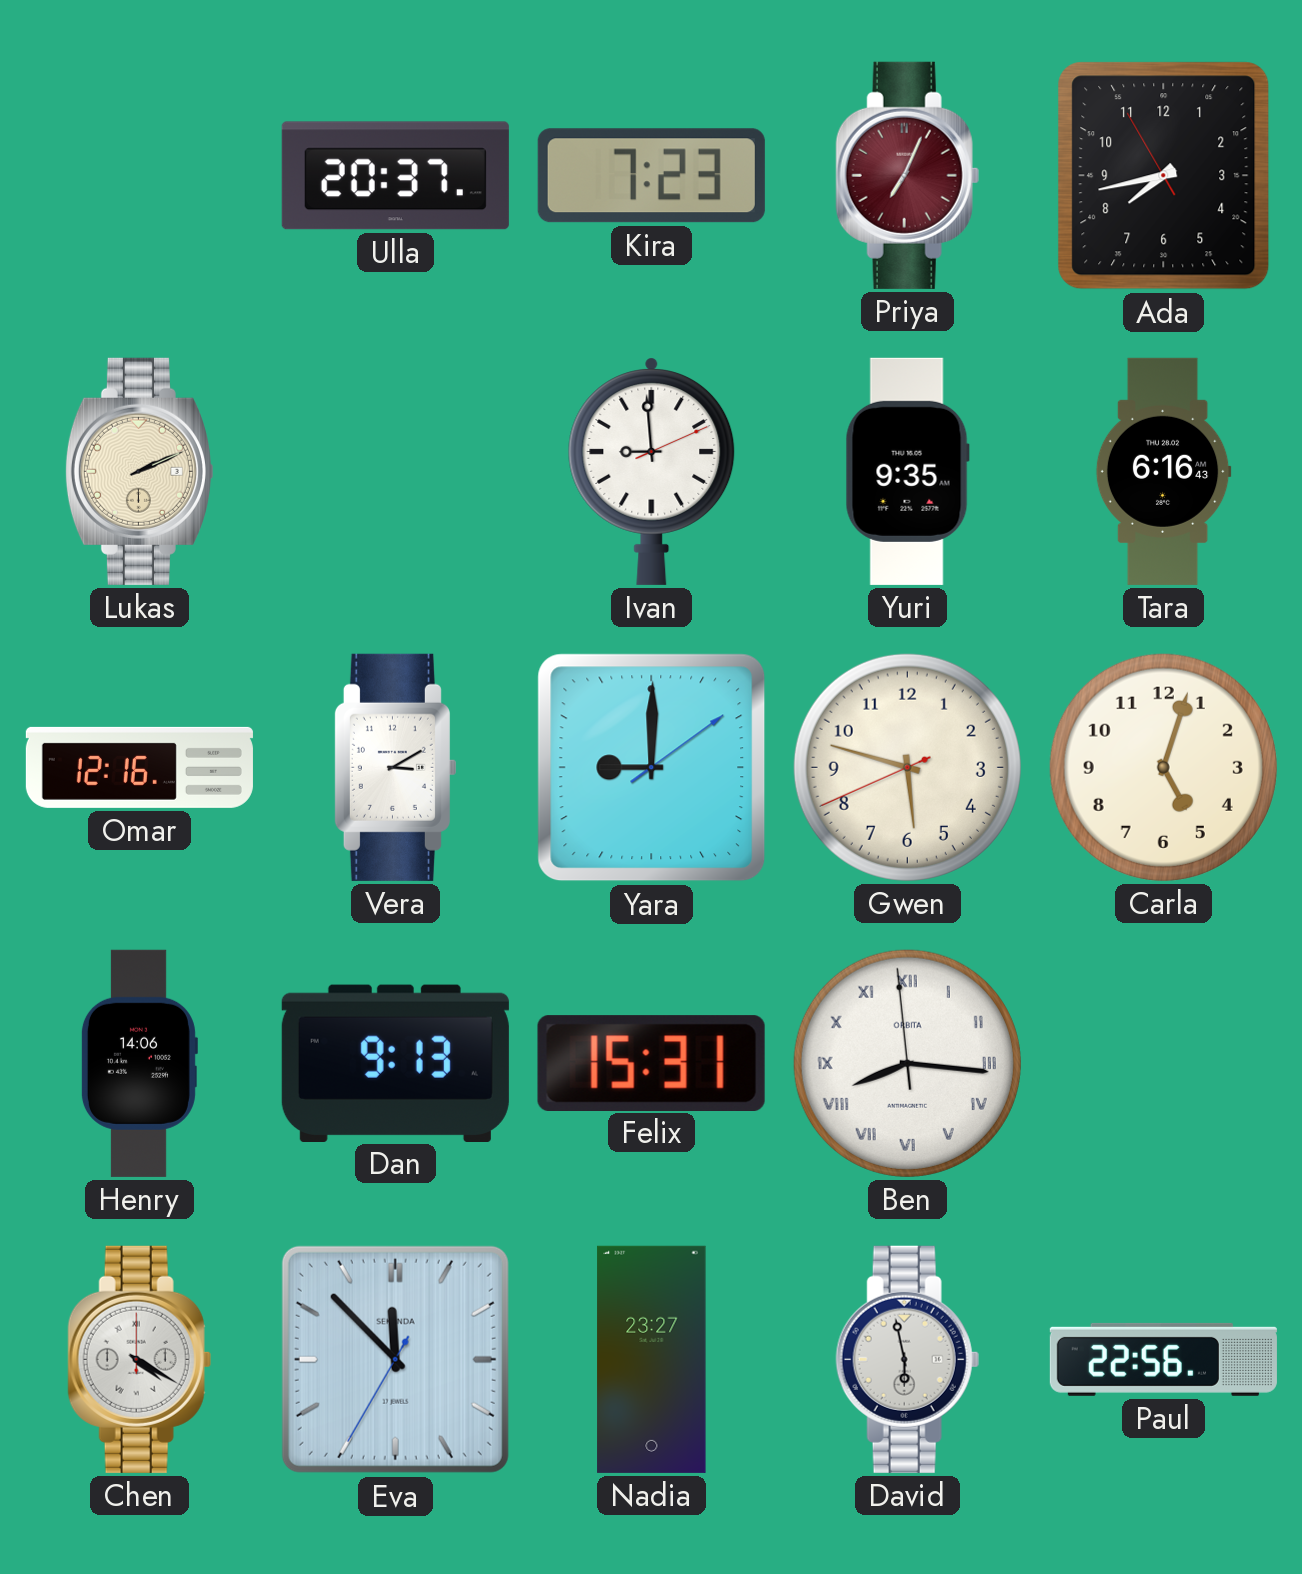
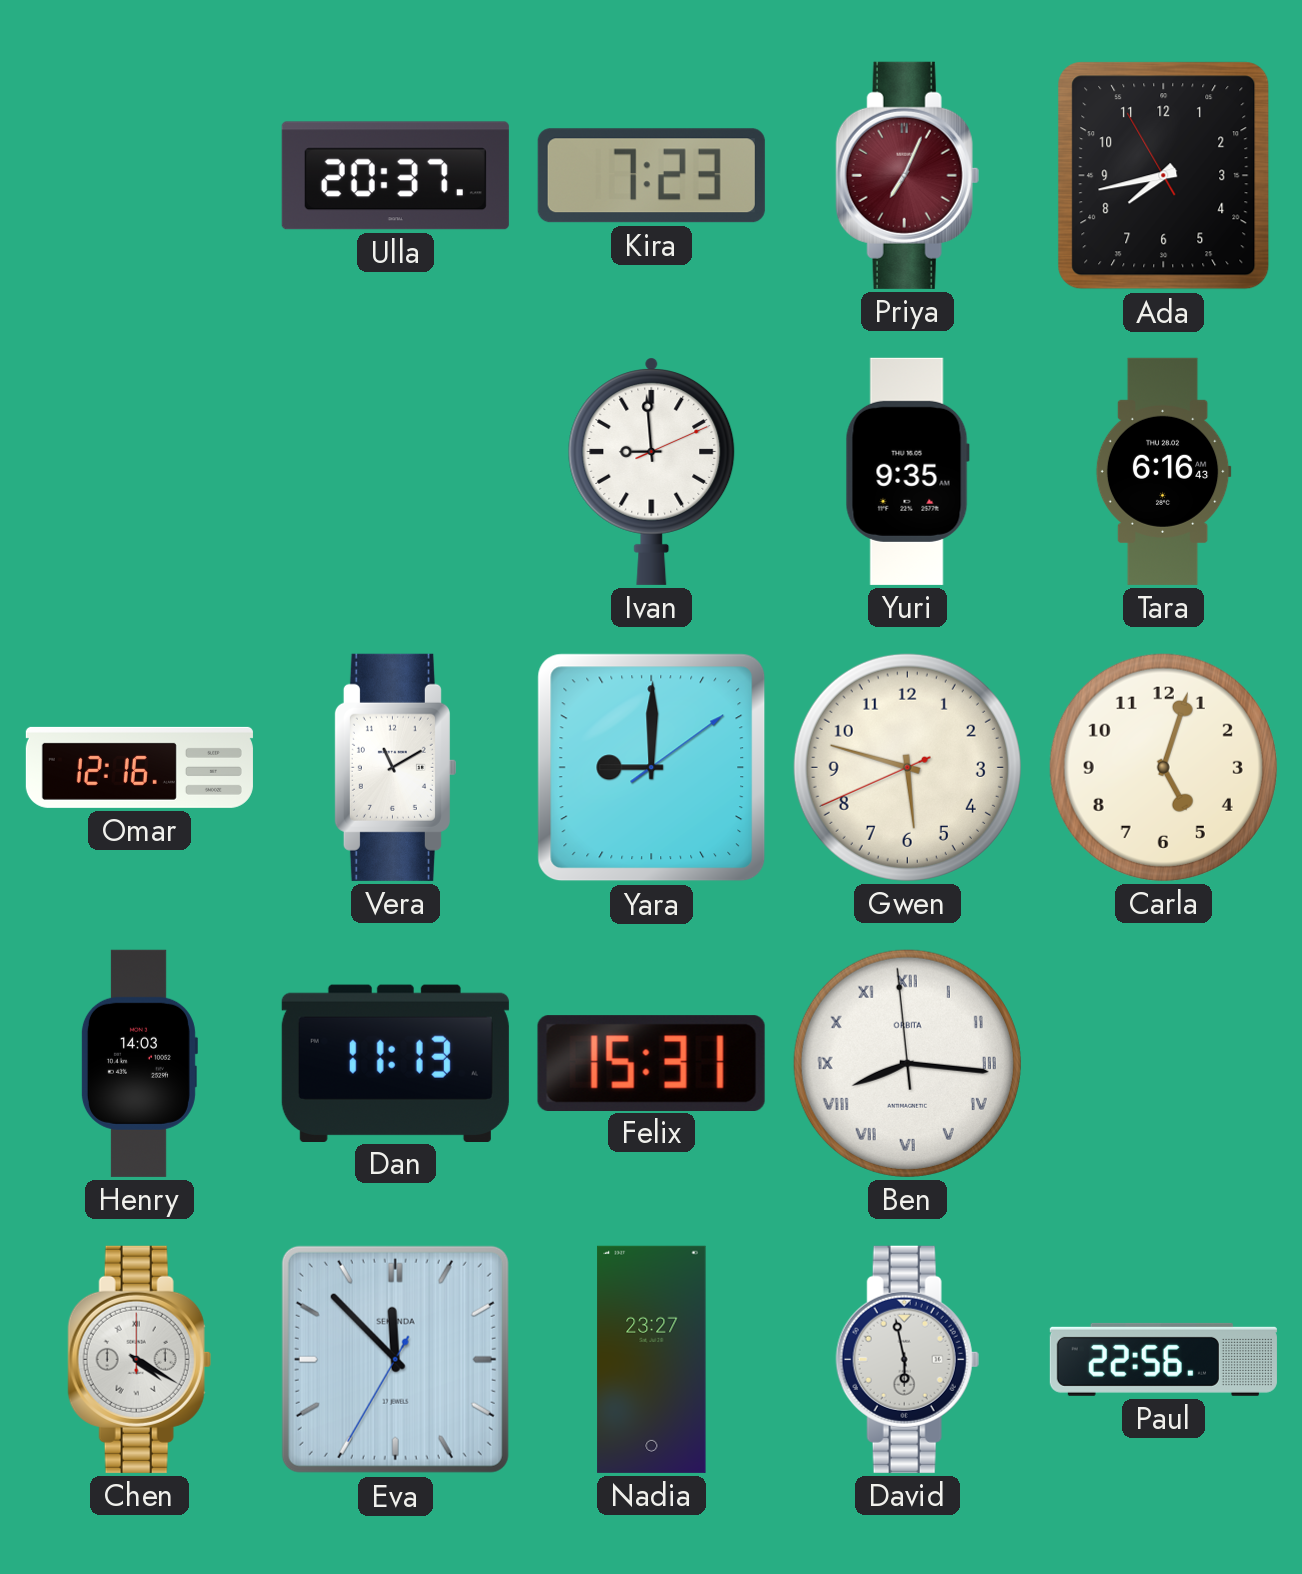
Lukas: 2:11 -> none (139, 471)
Vera: 3:10 -> 11:10 (395, 767)
Henry: 14:06 -> 14:03 (139, 1063)
Dan: 9:13 -> 11:13 (395, 1063)
